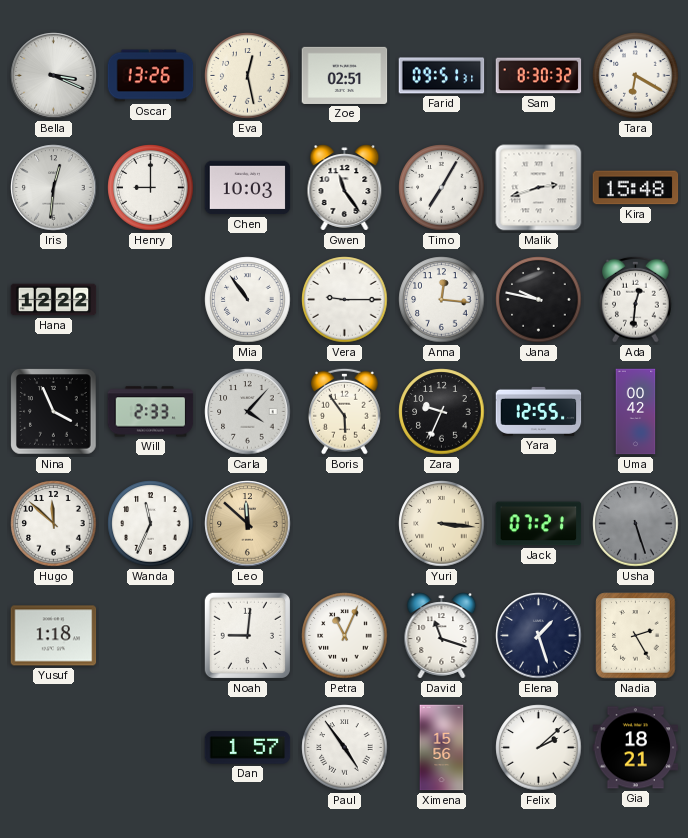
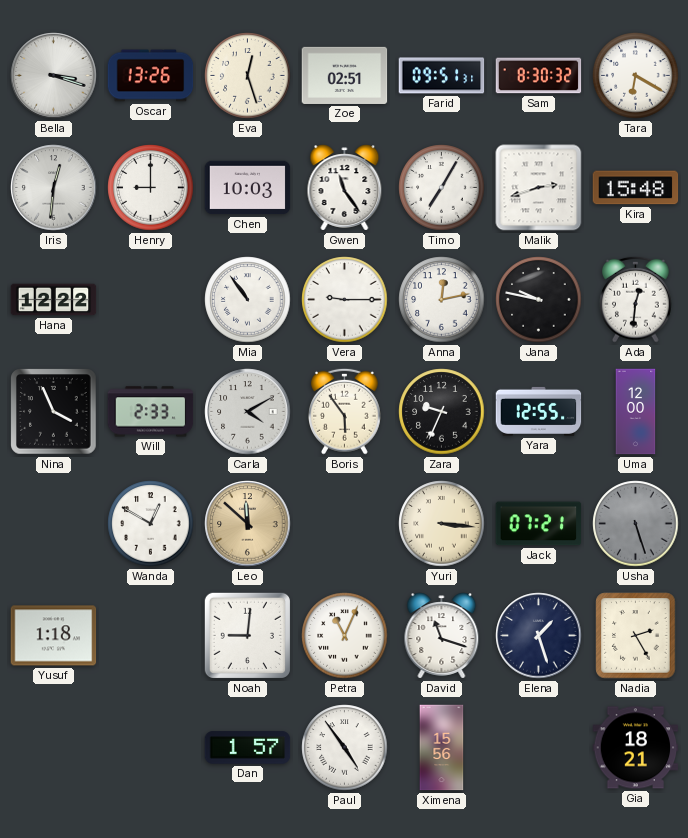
Bella: 3:19 -> 3:18 (54, 76)
Eva: 12:28 -> 12:27 (248, 76)
Anna: 12:16 -> 12:13 (442, 300)
Carla: 4:07 -> 4:10 (248, 412)
Uma: 00:42 -> 12:00 (636, 412)
Hugo: 11:52 -> none (54, 524)
Wanda: 11:34 -> 12:50 (151, 524)
Felix: 2:08 -> none (539, 748)
